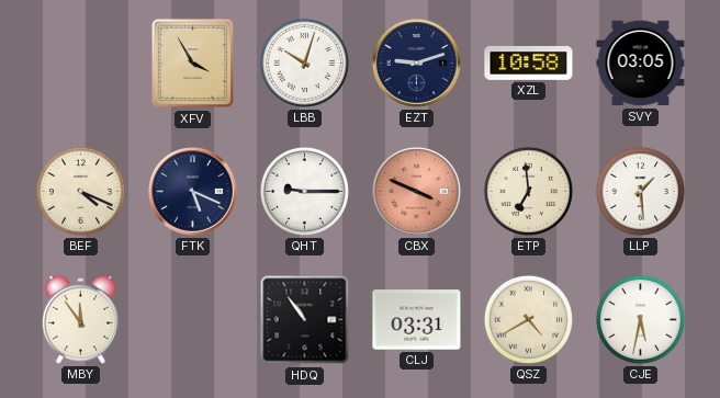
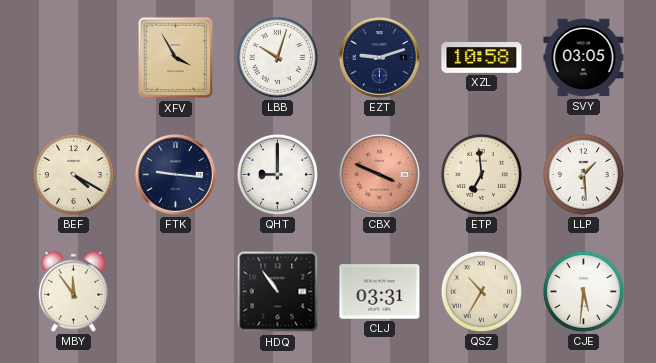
BEF: 4:19 -> 4:20 (73, 174)
FTK: 5:19 -> 9:16 (176, 175)
QHT: 9:15 -> 9:00 (277, 174)
QSZ: 4:40 -> 10:35 (481, 291)
CJE: 5:32 -> 5:31 (583, 291)
